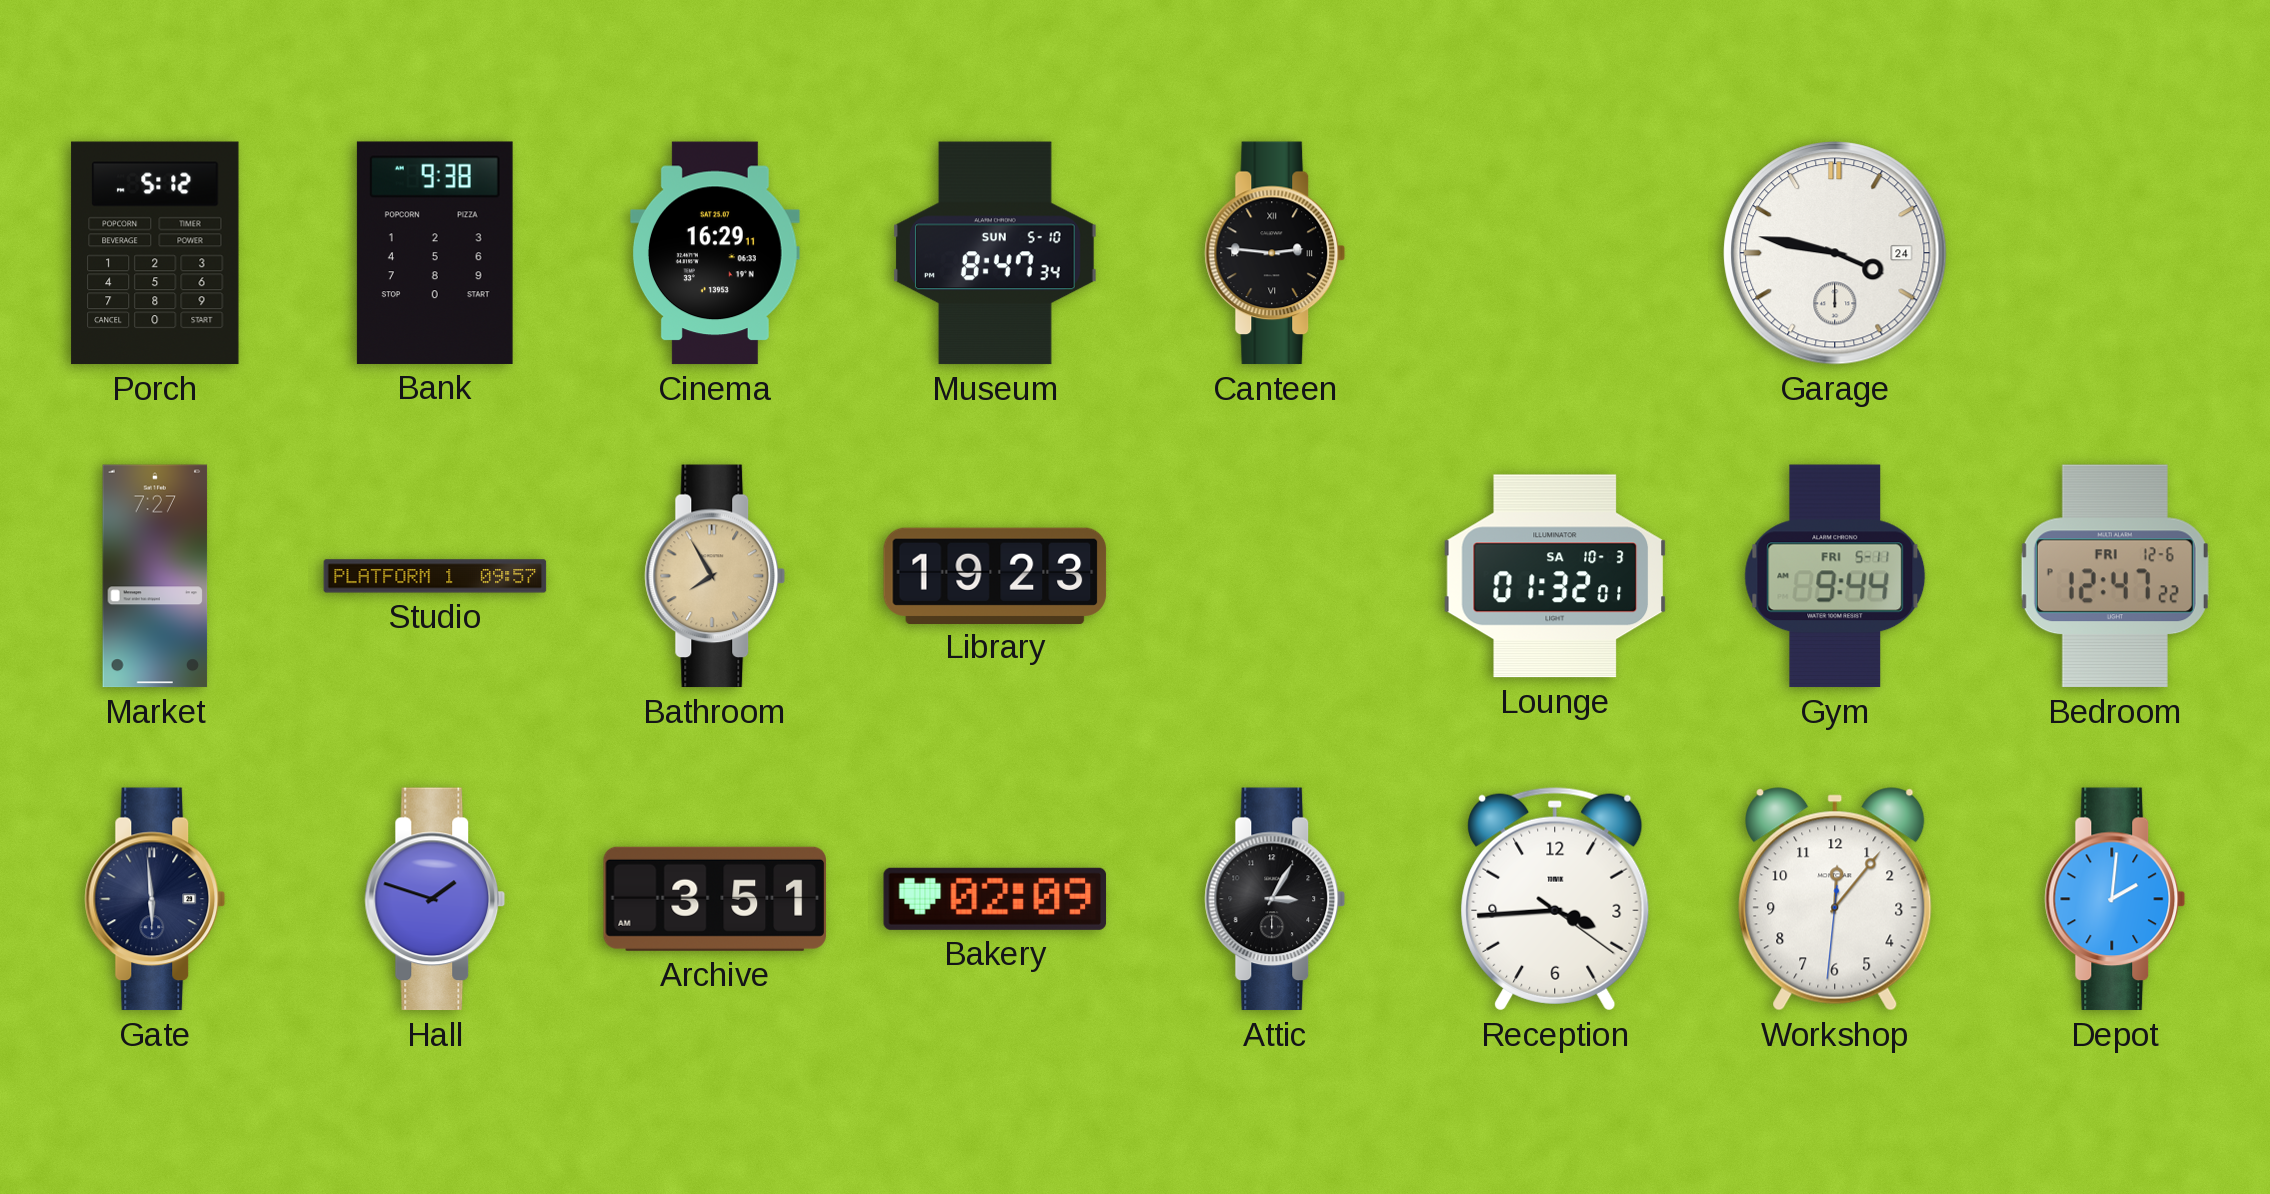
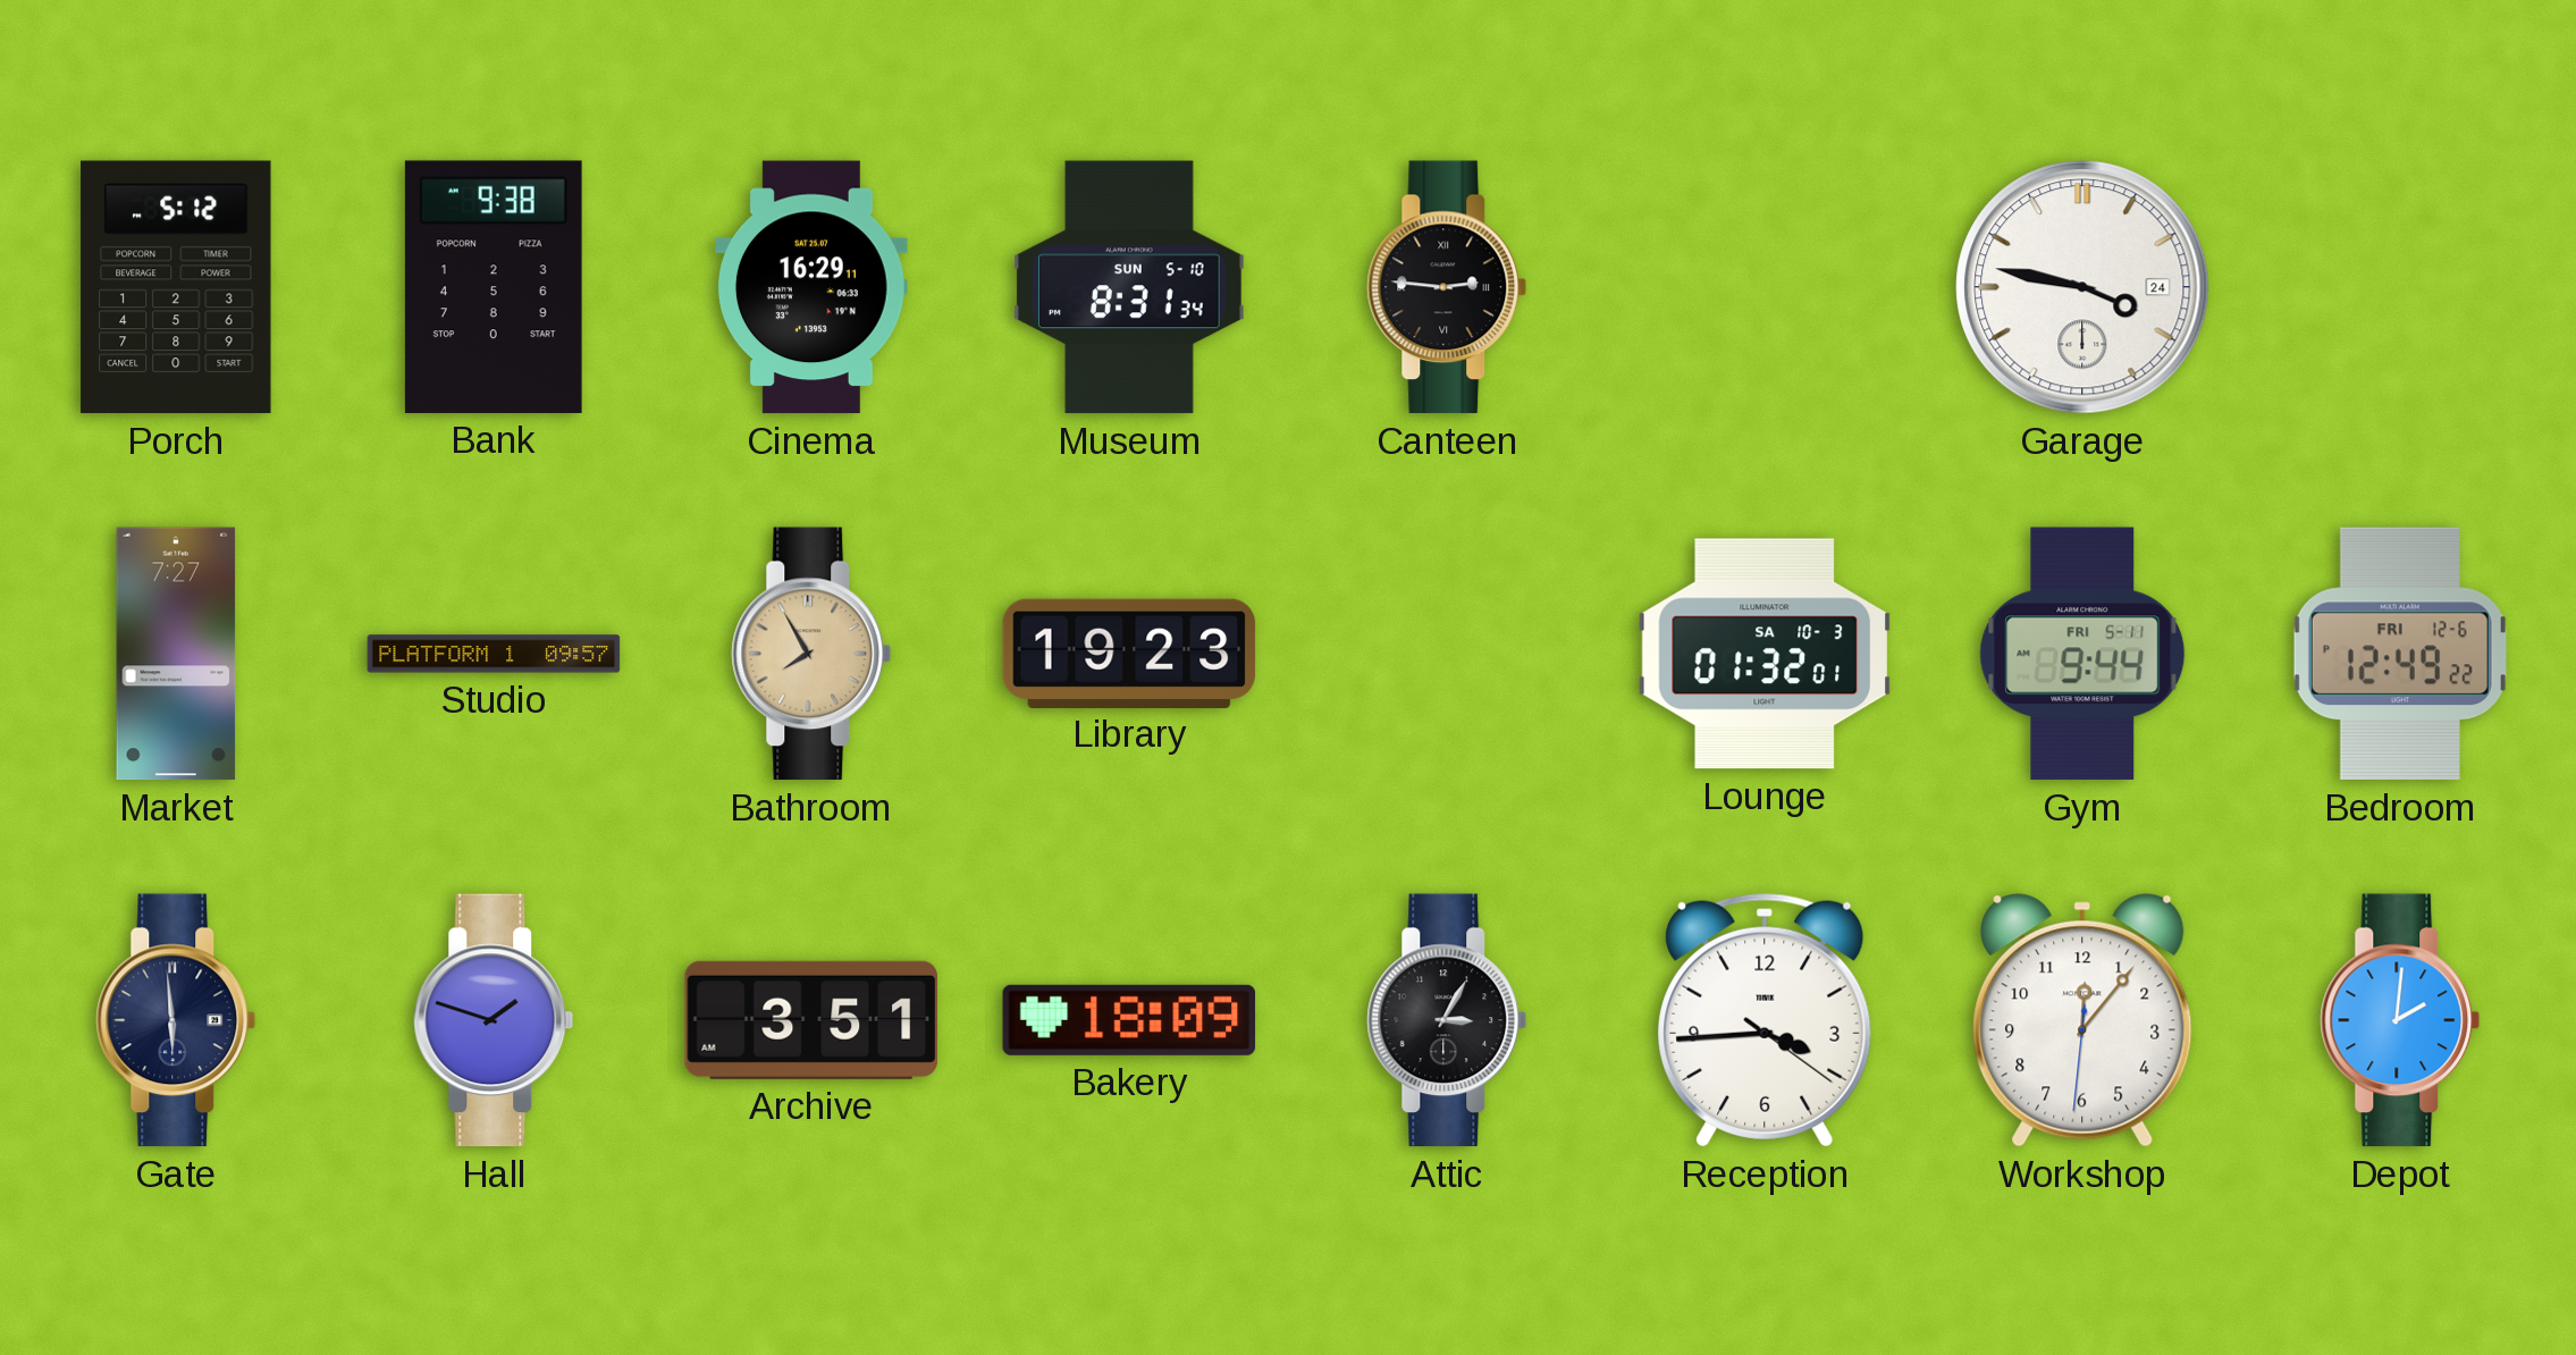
Museum: 8:47 -> 8:31 (1130, 287)
Bedroom: 12:47 -> 12:49 (2400, 654)
Bakery: 02:09 -> 18:09 (1129, 1020)
